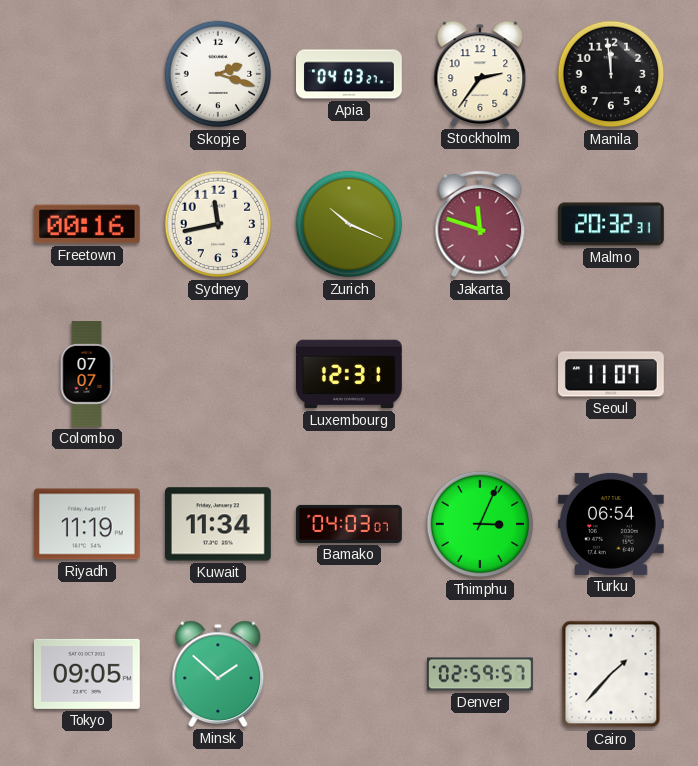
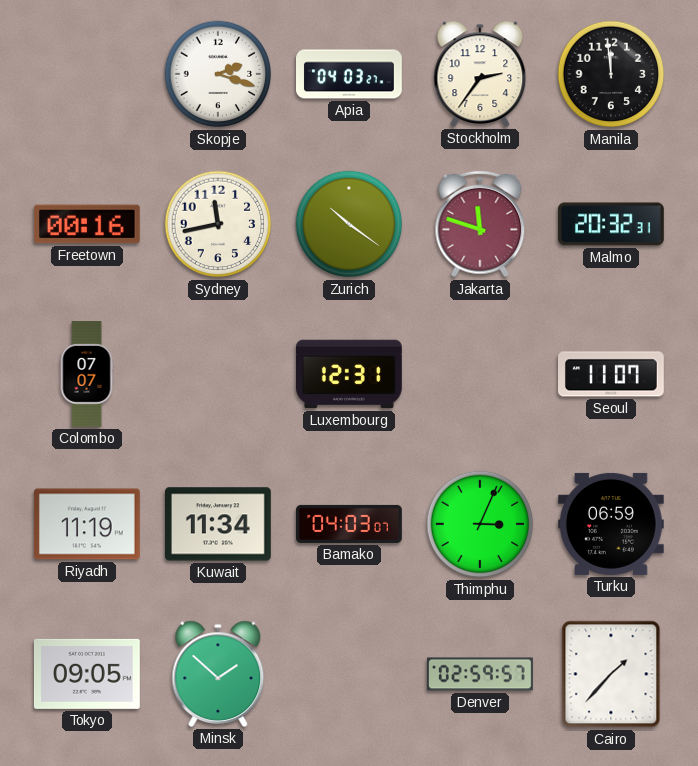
Zurich: 10:19 -> 10:21 (349, 224)
Turku: 06:54 -> 06:59 (612, 524)
